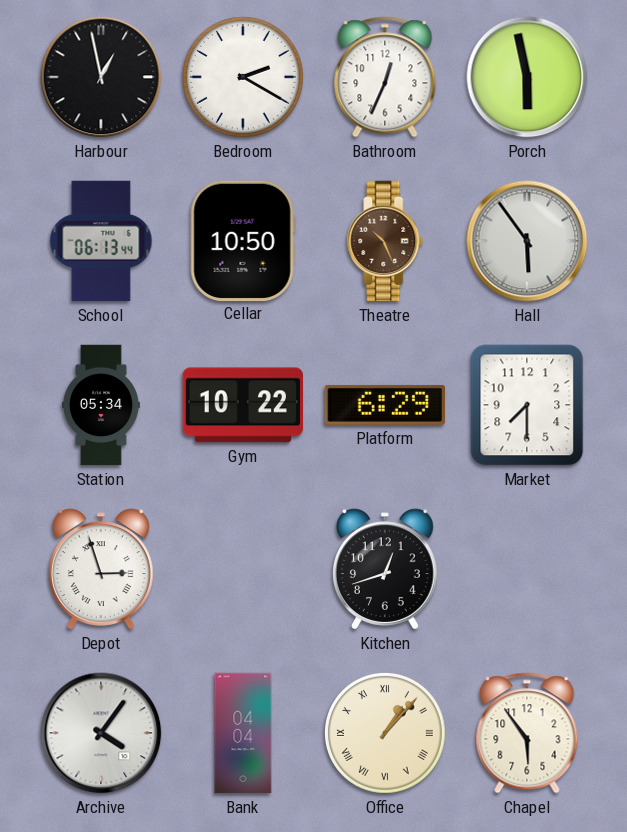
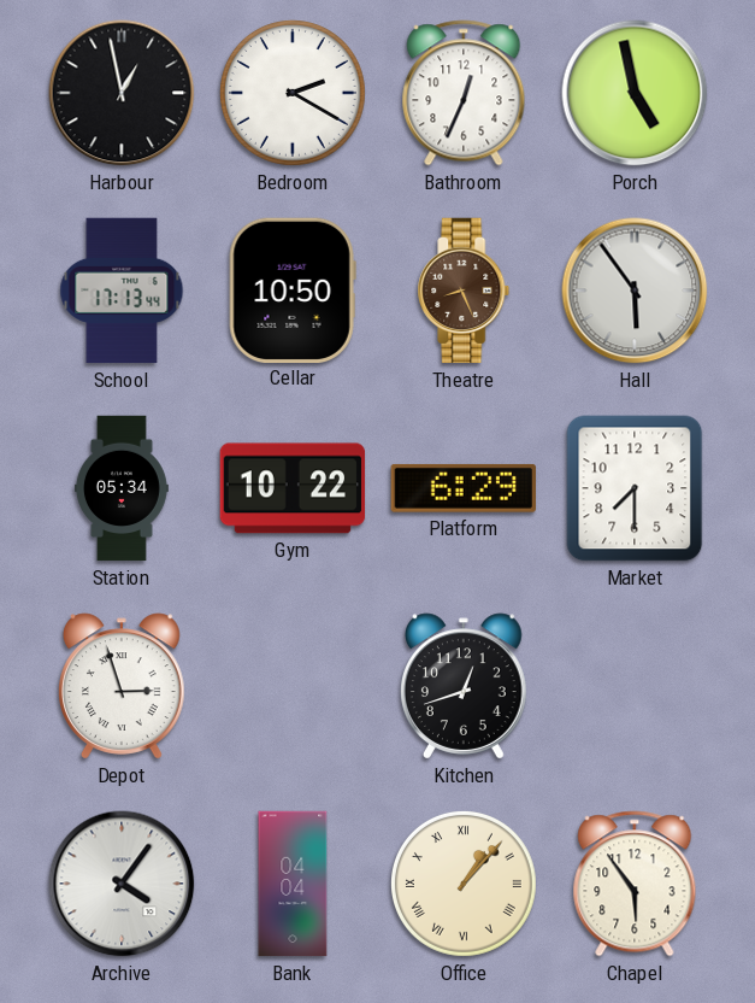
Porch: 5:58 -> 4:58 (635, 93)
School: 06:13 -> 17:13 (122, 291)
Theatre: 10:26 -> 8:26 (464, 291)
